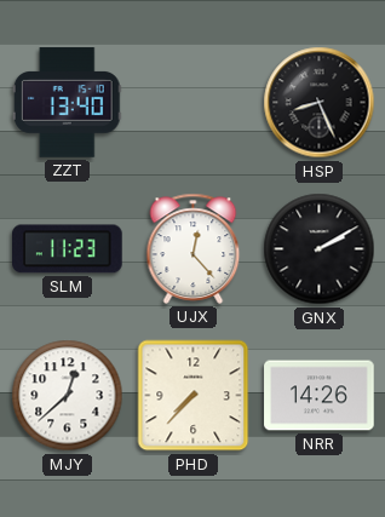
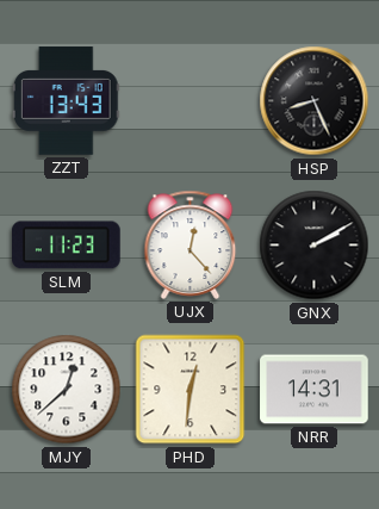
ZZT: 13:40 -> 13:43 (66, 101)
PHD: 7:37 -> 12:31 (191, 390)
NRR: 14:26 -> 14:31 (315, 390)
